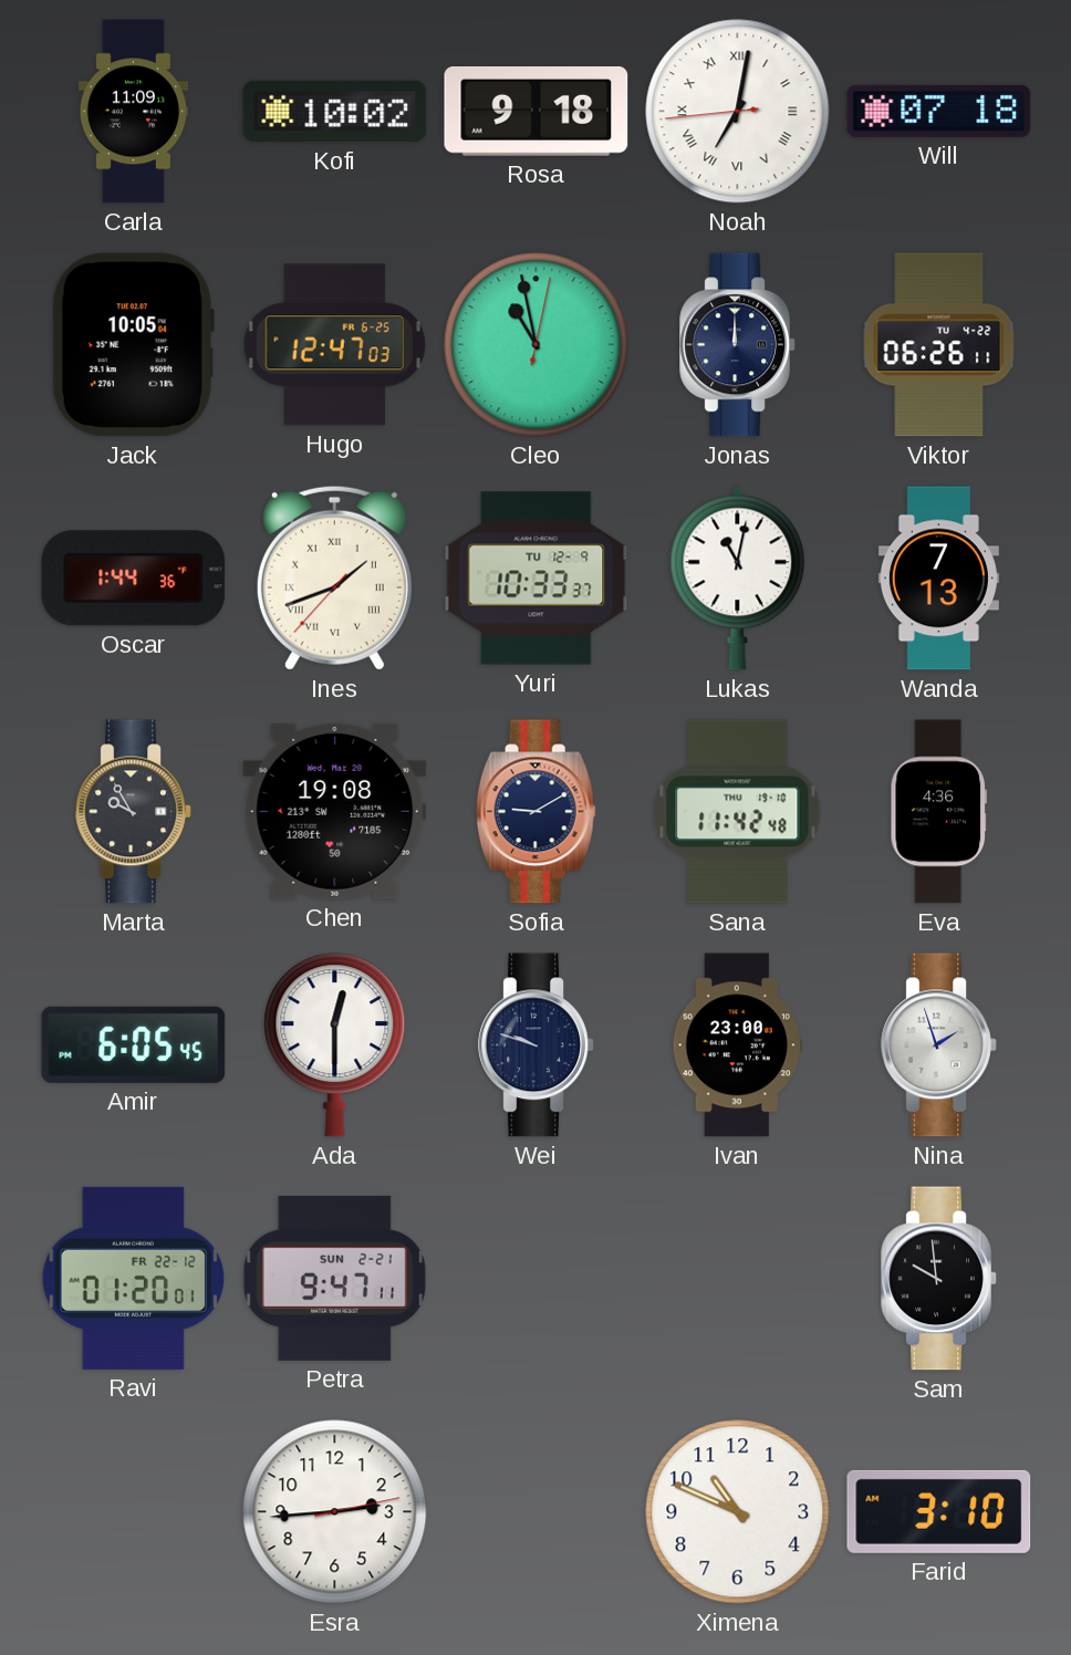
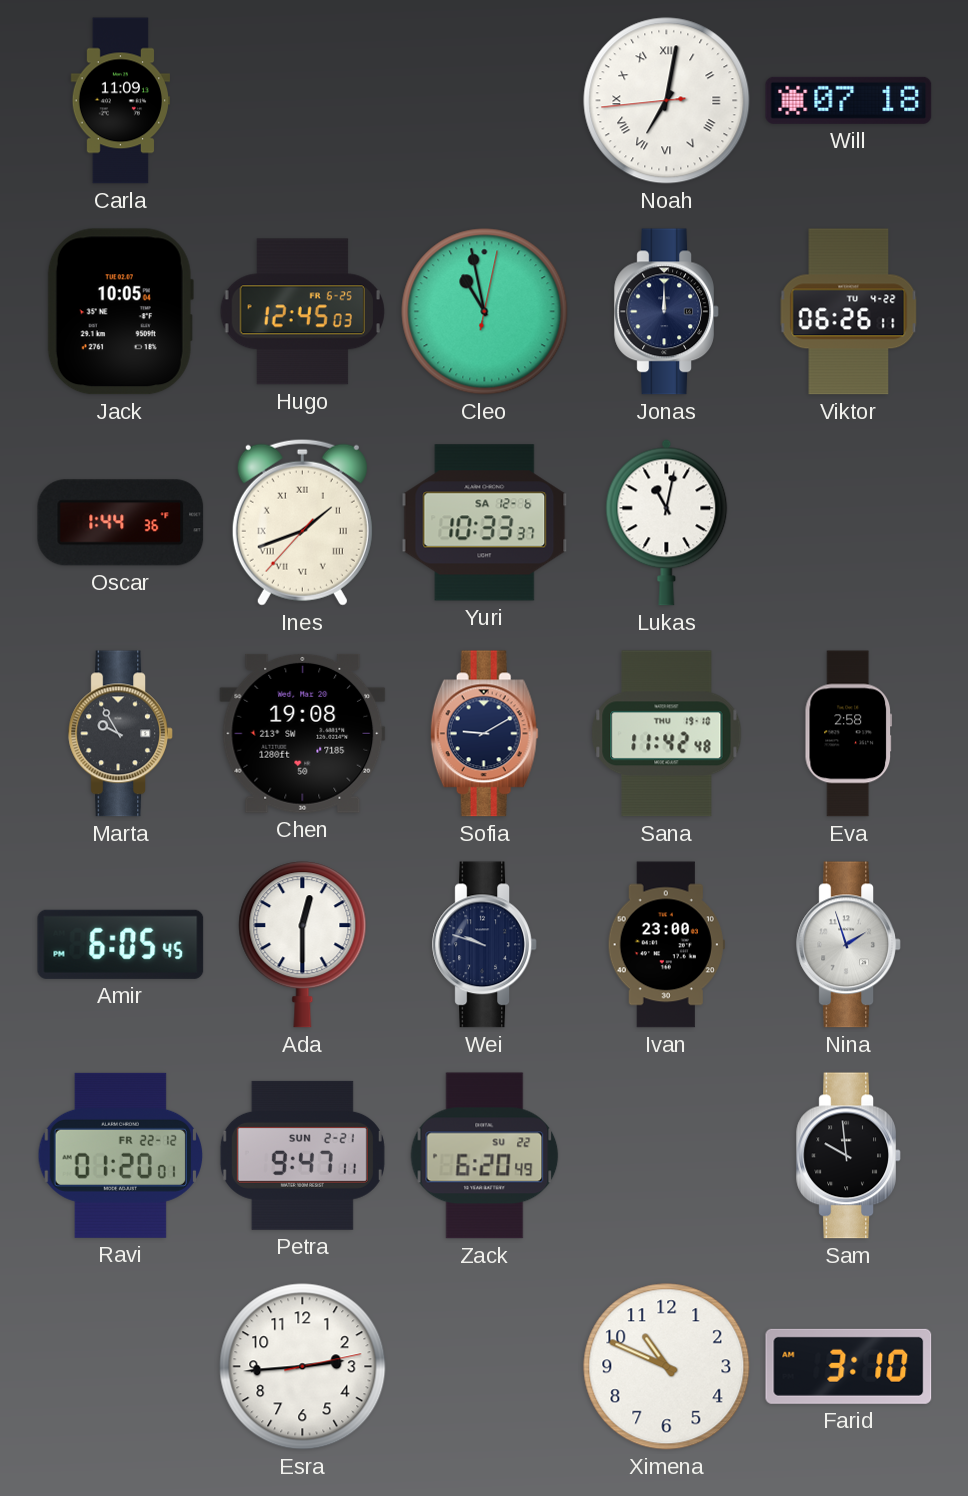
Kofi: 10:02 -> none (335, 112)
Rosa: 9:18 -> none (537, 112)
Hugo: 12:47 -> 12:45 (302, 312)
Yuri date: TU 12-9 -> SA 12-6 (485, 523)
Wanda: 7:13 -> none (938, 579)
Eva: 4:36 -> 2:58 (849, 734)
Zack: none -> 6:20 (485, 1156)
